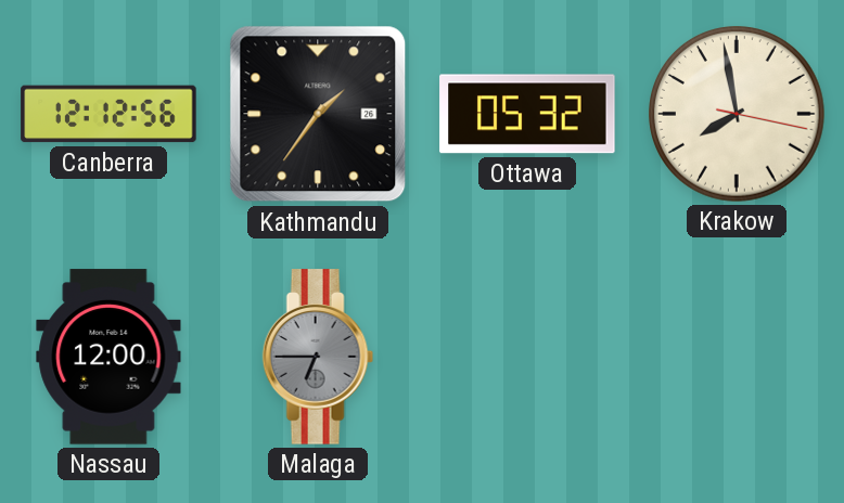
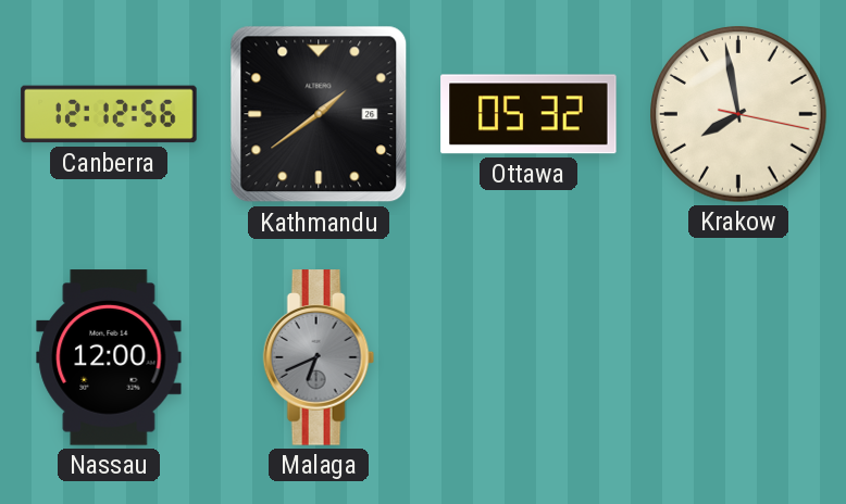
Kathmandu: 1:36 -> 1:39 (319, 114)
Malaga: 6:45 -> 6:41 (319, 357)
